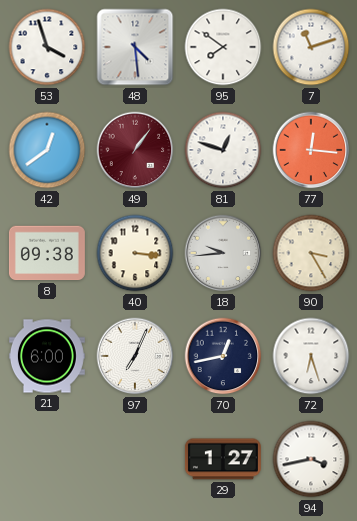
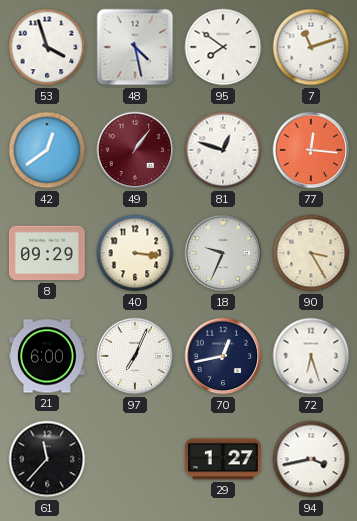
48: 4:29 -> 4:28 (135, 47)
8: 09:38 -> 09:29 (47, 253)
18: 9:44 -> 9:34 (223, 253)
61: none -> 11:37 (47, 459)
